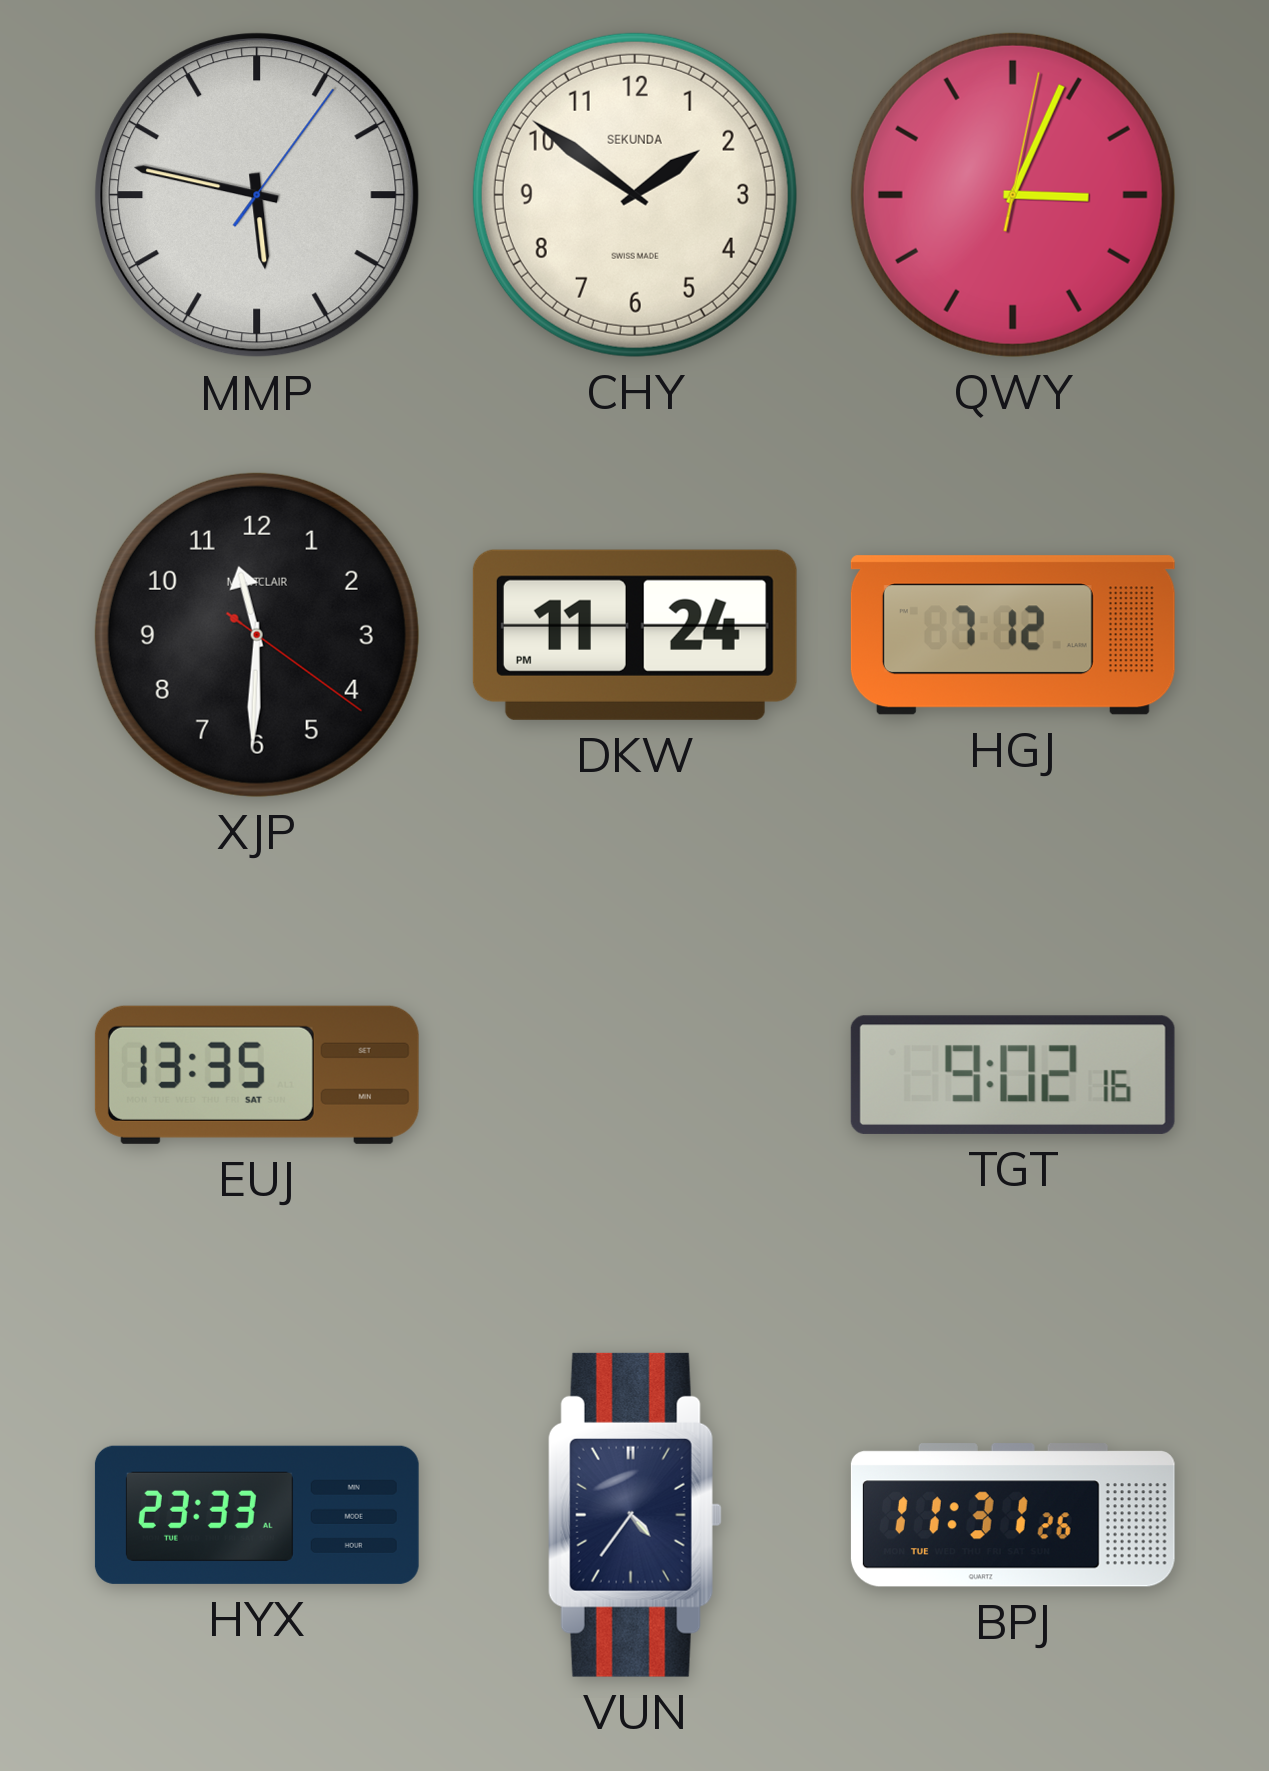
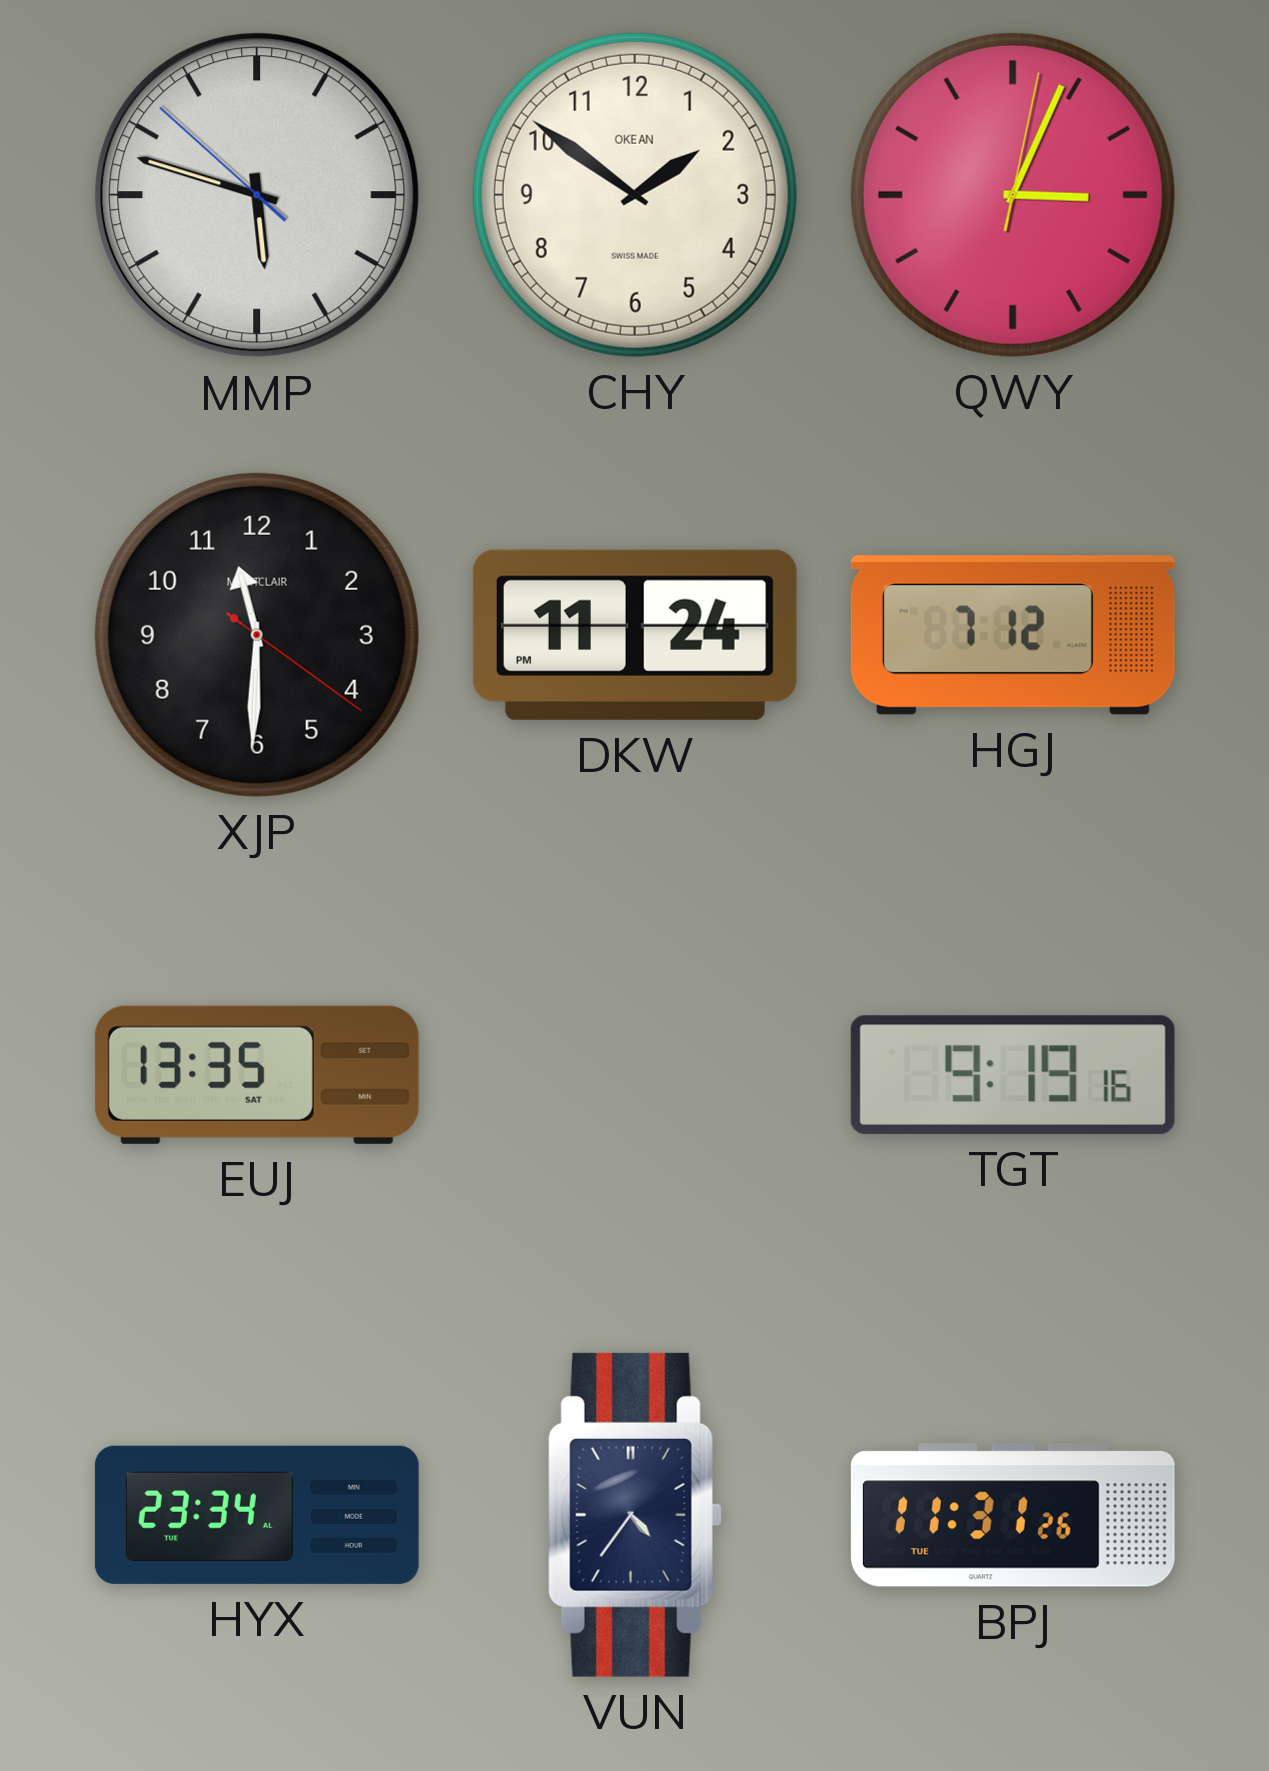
MMP: 5:47:06 -> 5:47:52 (257, 195)
CHY brand: SEKUNDA -> OKEAN (635, 195)
TGT: 9:02 -> 9:19 (1013, 1075)
HYX: 23:33 -> 23:34 (257, 1515)
